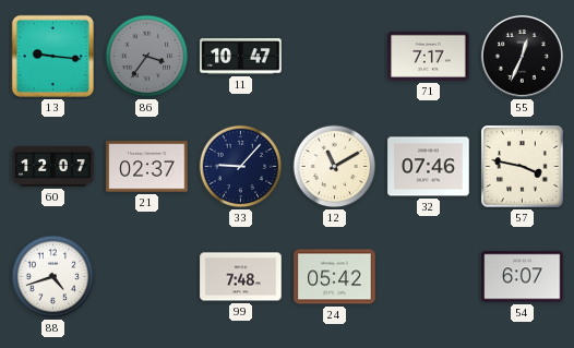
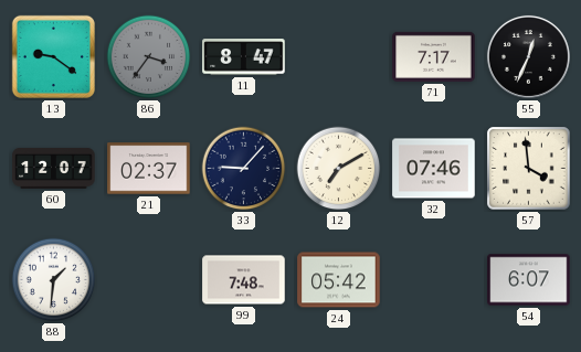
13: 9:16 -> 9:21 (53, 56)
11: 10:47 -> 8:47 (244, 57)
12: 11:10 -> 7:10 (339, 169)
57: 3:47 -> 3:59 (529, 169)
88: 4:42 -> 1:31 (54, 280)
